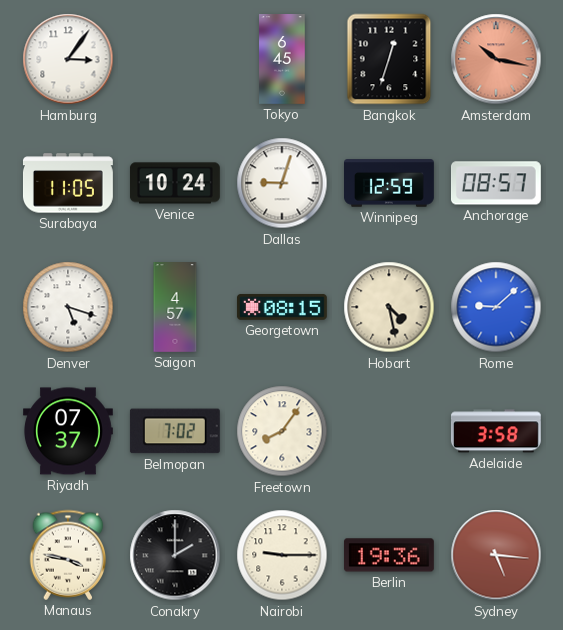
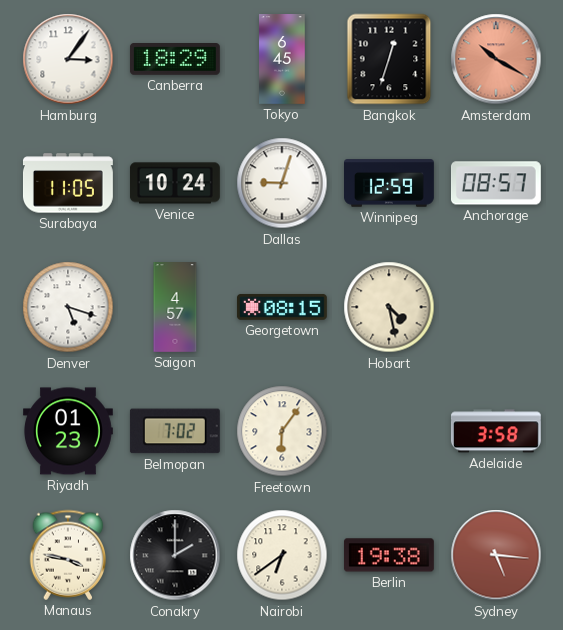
Canberra: none -> 18:29 (175, 60)
Amsterdam: 10:17 -> 10:20 (496, 59)
Rome: 9:08 -> none (496, 307)
Riyadh: 07:37 -> 01:23 (69, 431)
Freetown: 8:06 -> 6:06 (282, 431)
Nairobi: 9:15 -> 6:39 (282, 555)
Berlin: 19:36 -> 19:38 (389, 555)
